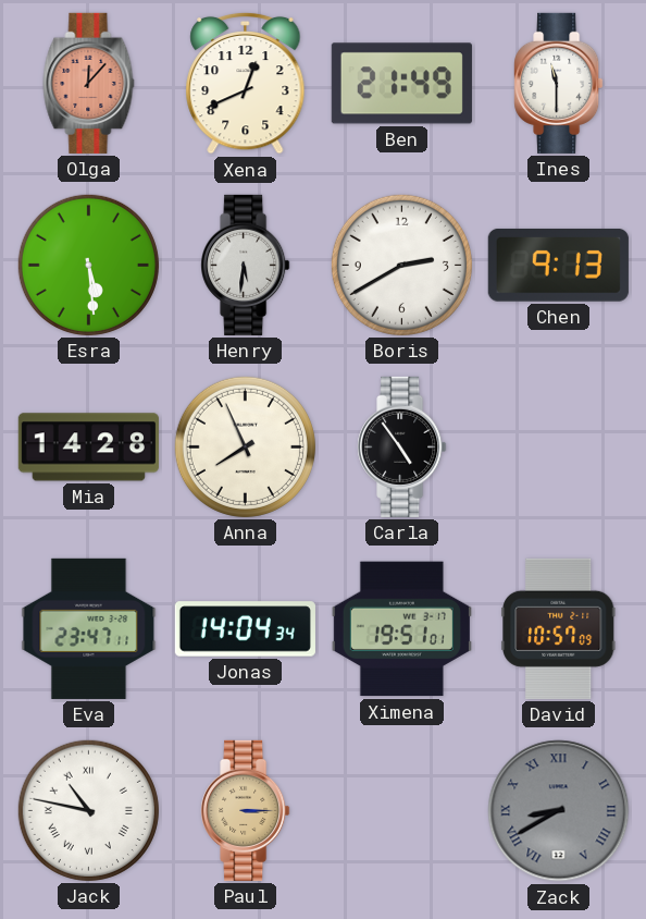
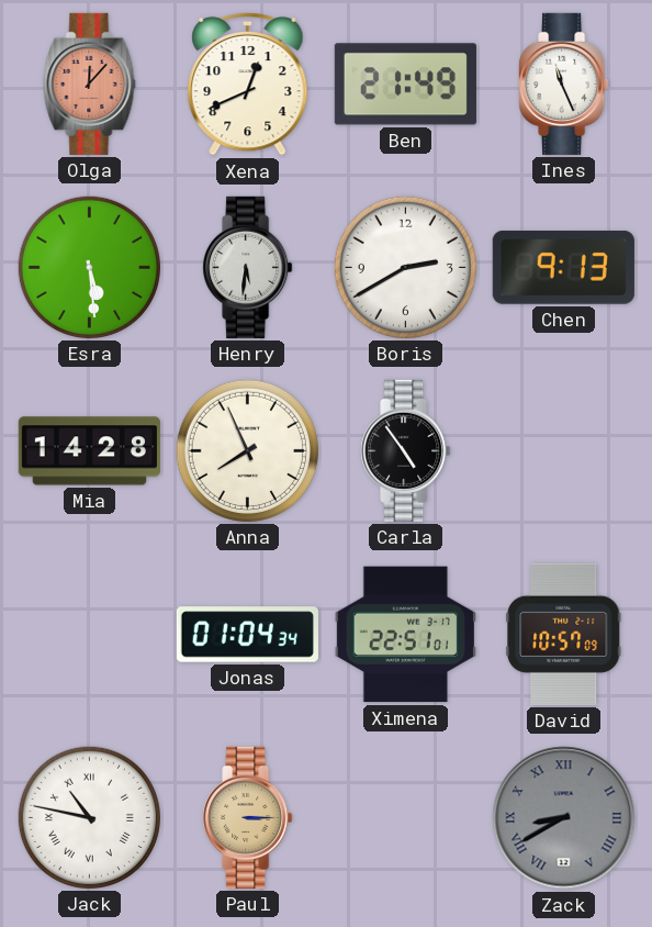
Ines: 11:30 -> 11:26 (564, 83)
Eva: 23:47 -> none (89, 628)
Jonas: 14:04 -> 01:04 (247, 635)
Ximena: 19:51 -> 22:51 (405, 635)
